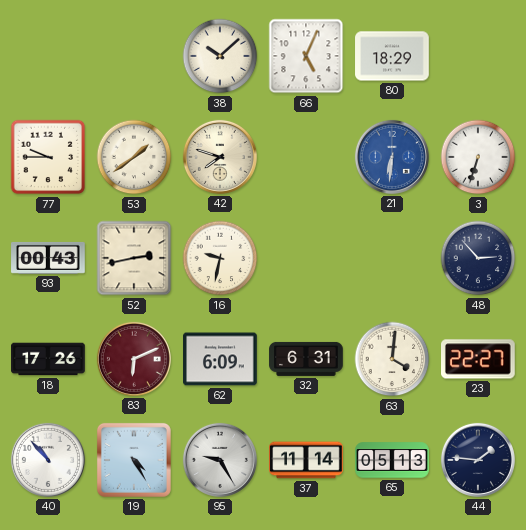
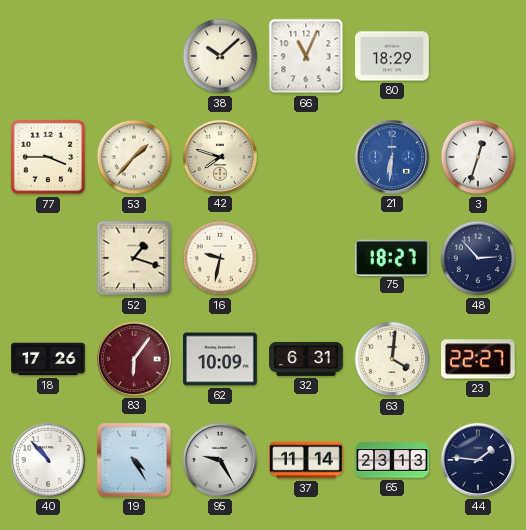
66: 5:04 -> 11:04 (306, 56)
77: 9:45 -> 3:45 (48, 157)
53: 1:39 -> 1:37 (134, 157)
3: 6:33 -> 12:33 (478, 157)
93: 00:43 -> none (48, 258)
52: 2:43 -> 1:18 (134, 258)
75: none -> 18:27 (393, 257)
83: 6:11 -> 6:06 (134, 359)
62: 6:09 -> 10:09 (220, 359)
65: 05:13 -> 23:13 (392, 460)
